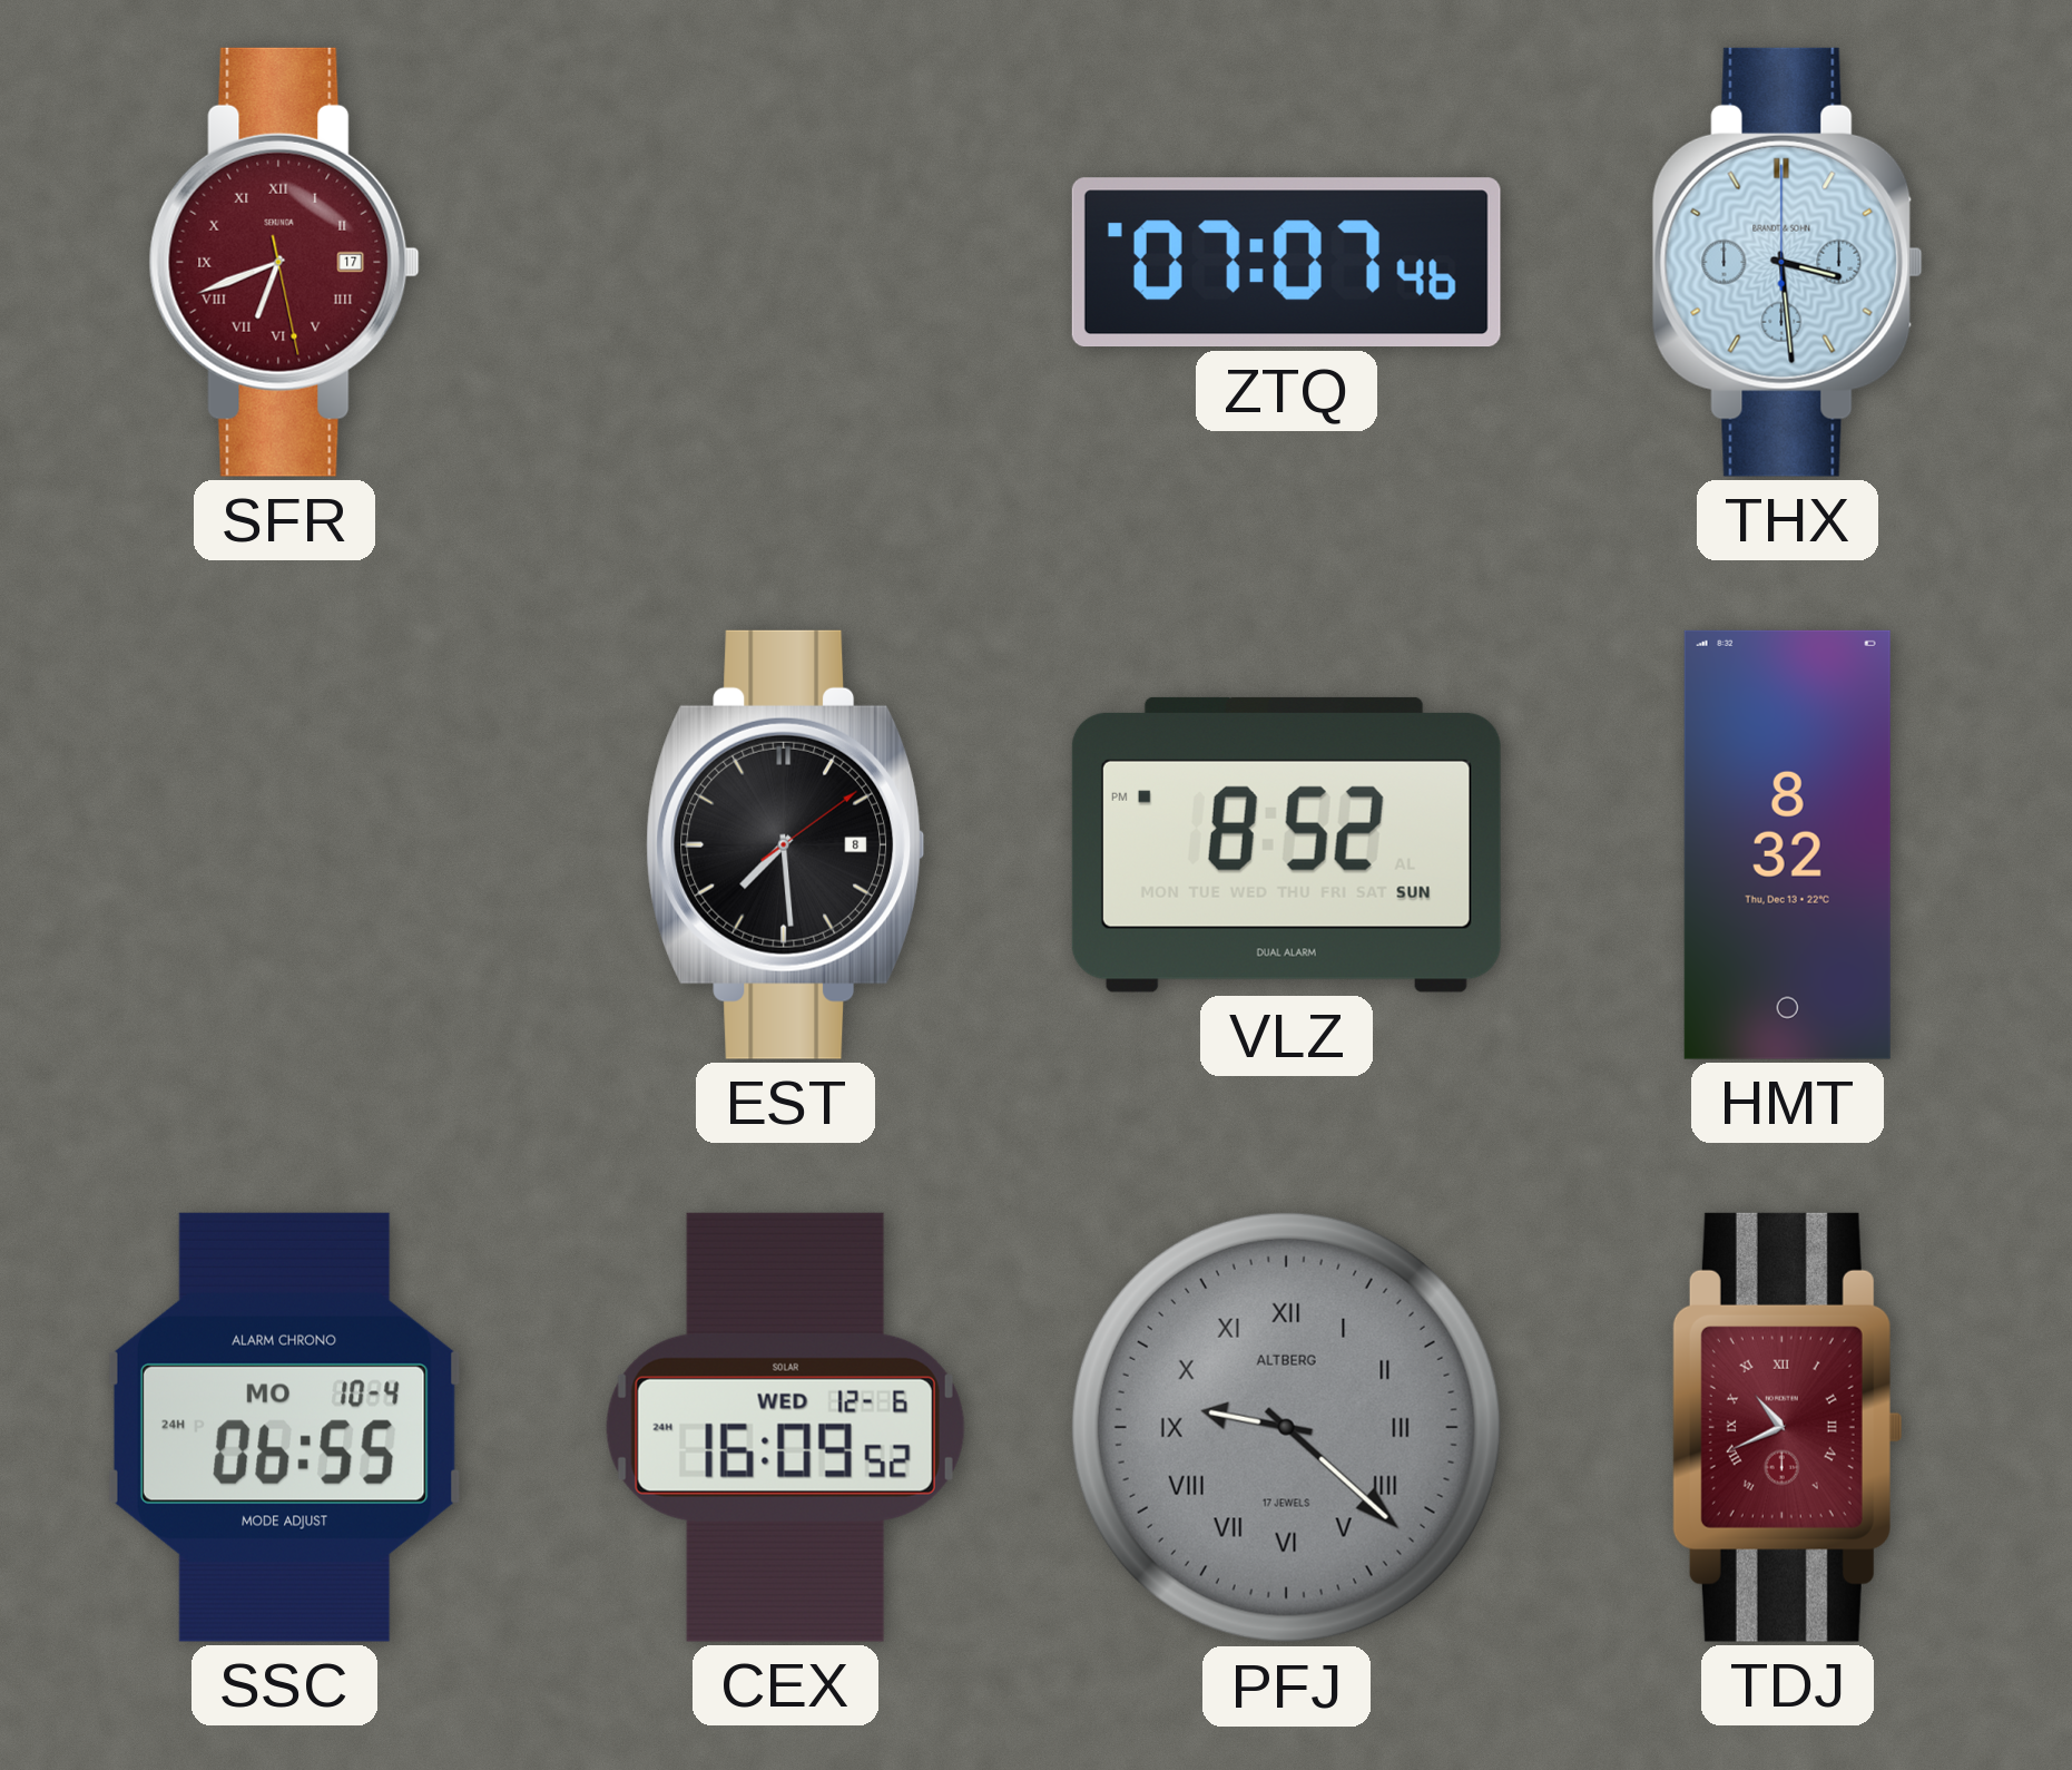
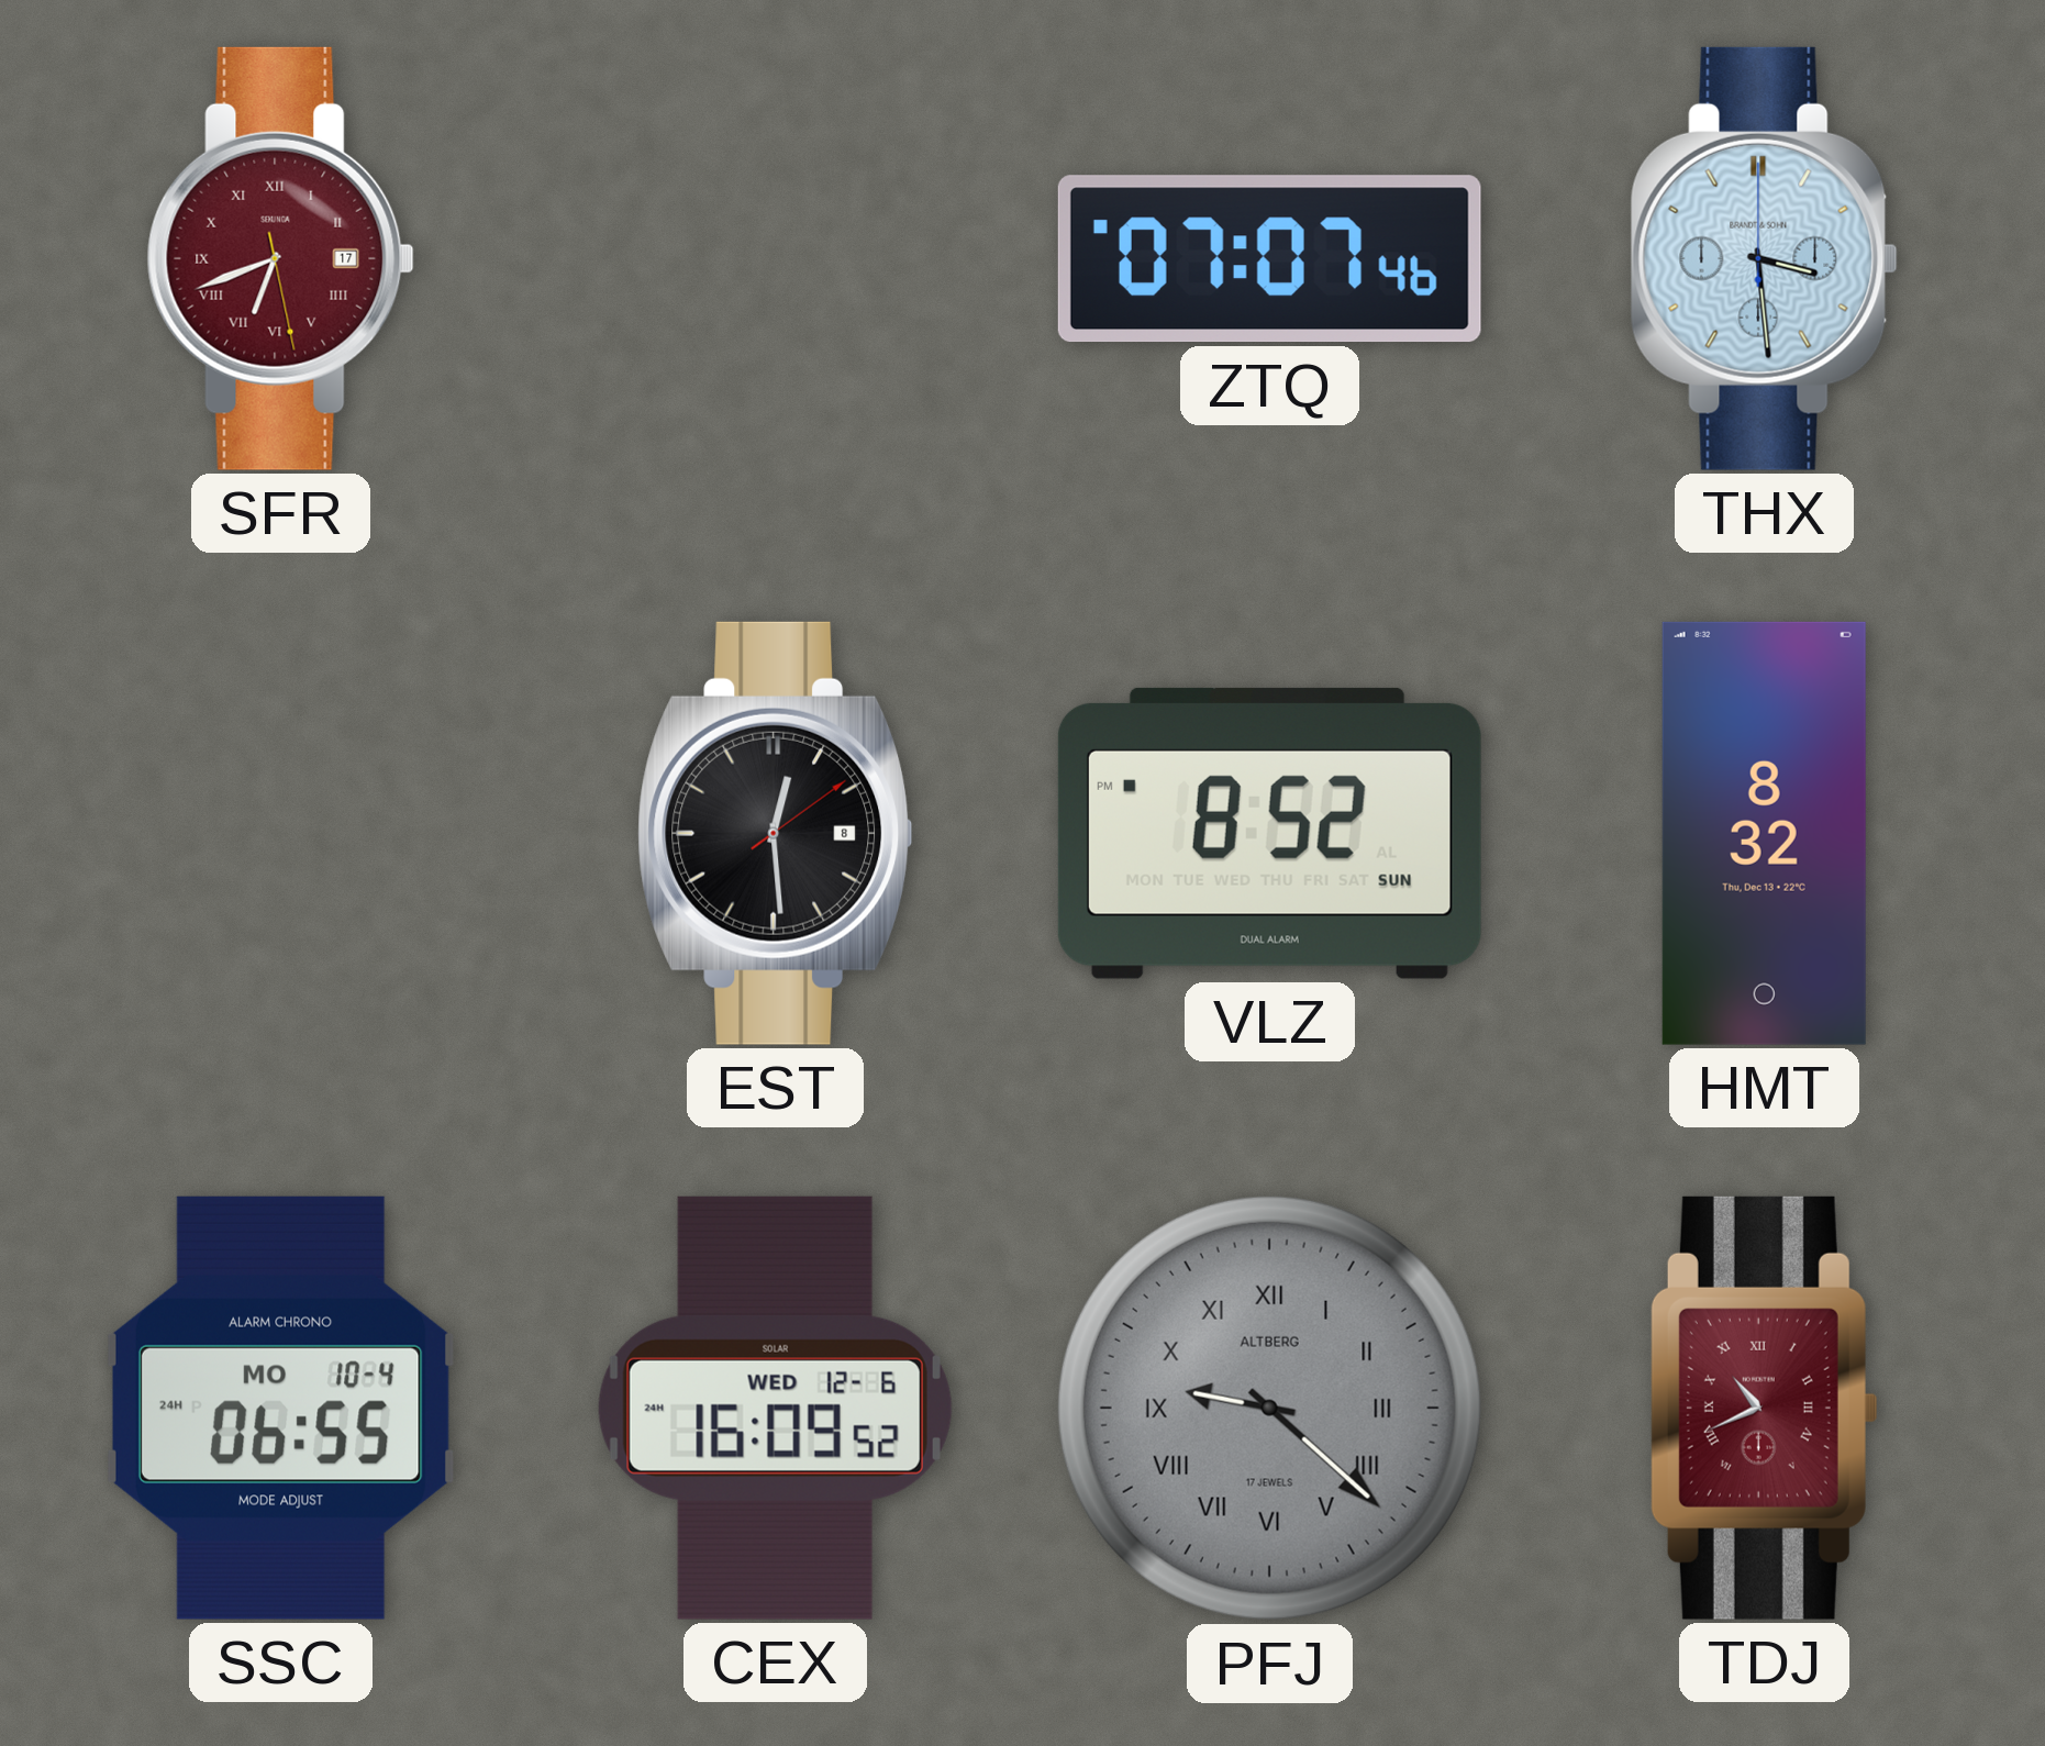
EST: 7:29 -> 12:29 (776, 833)
